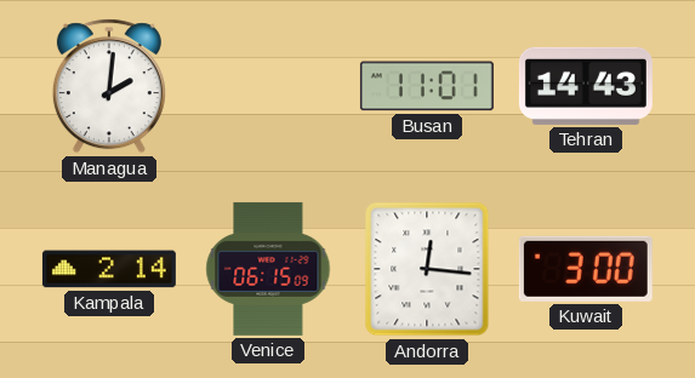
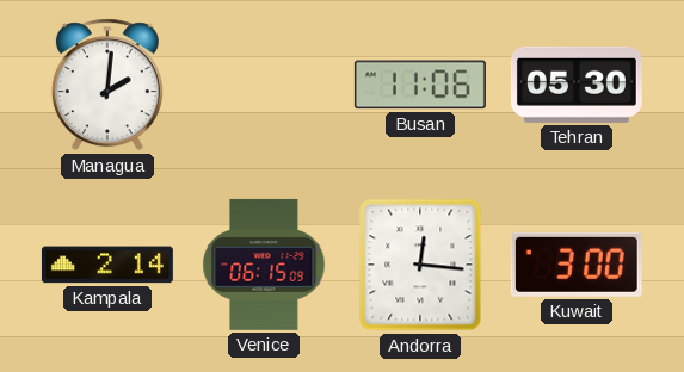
Busan: 11:01 -> 11:06 (420, 85)
Tehran: 14:43 -> 05:30 (577, 85)
